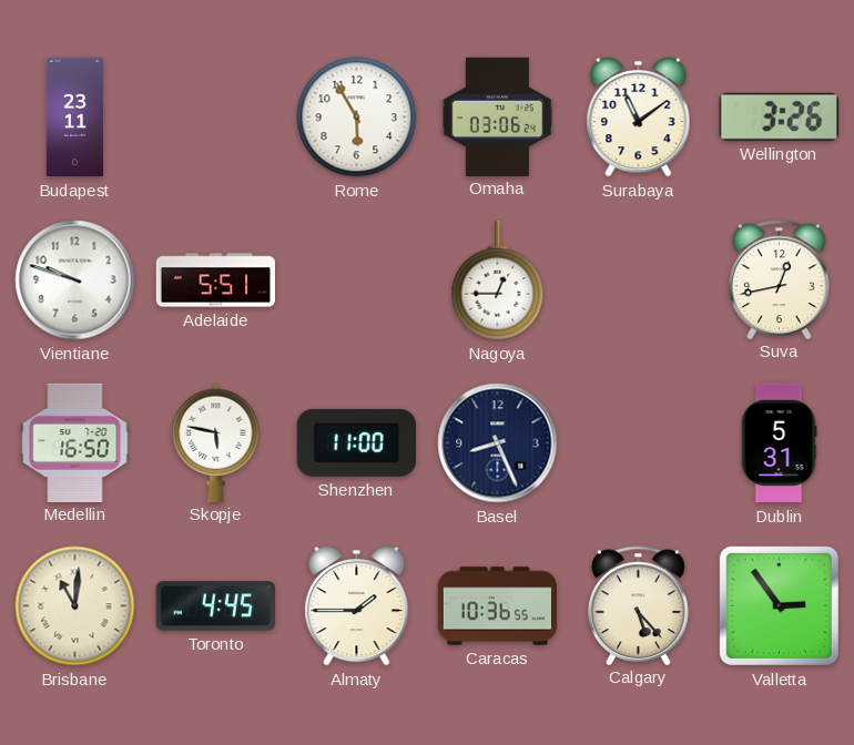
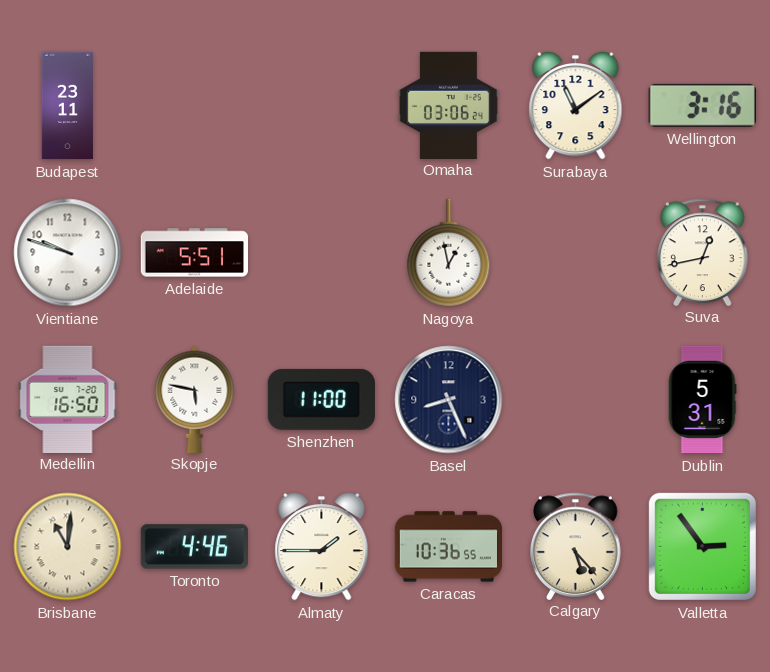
Rome: 5:55 -> none (357, 118)
Wellington: 3:26 -> 3:16 (702, 105)
Nagoya: 12:45 -> 12:58 (449, 253)
Toronto: 4:45 -> 4:46 (194, 547)
